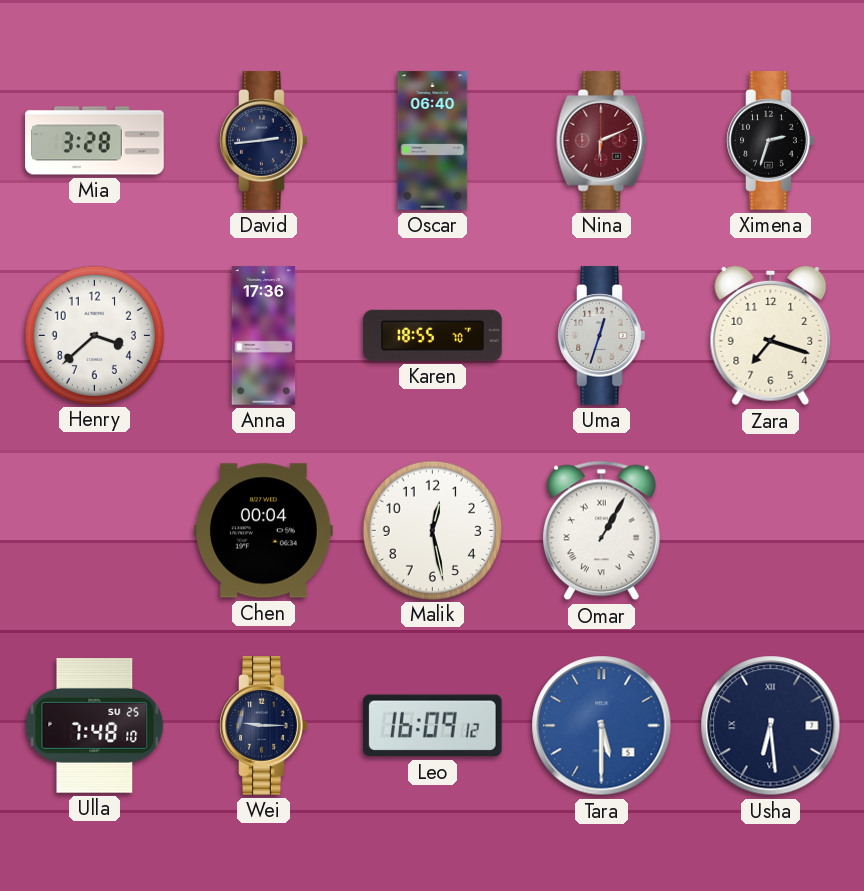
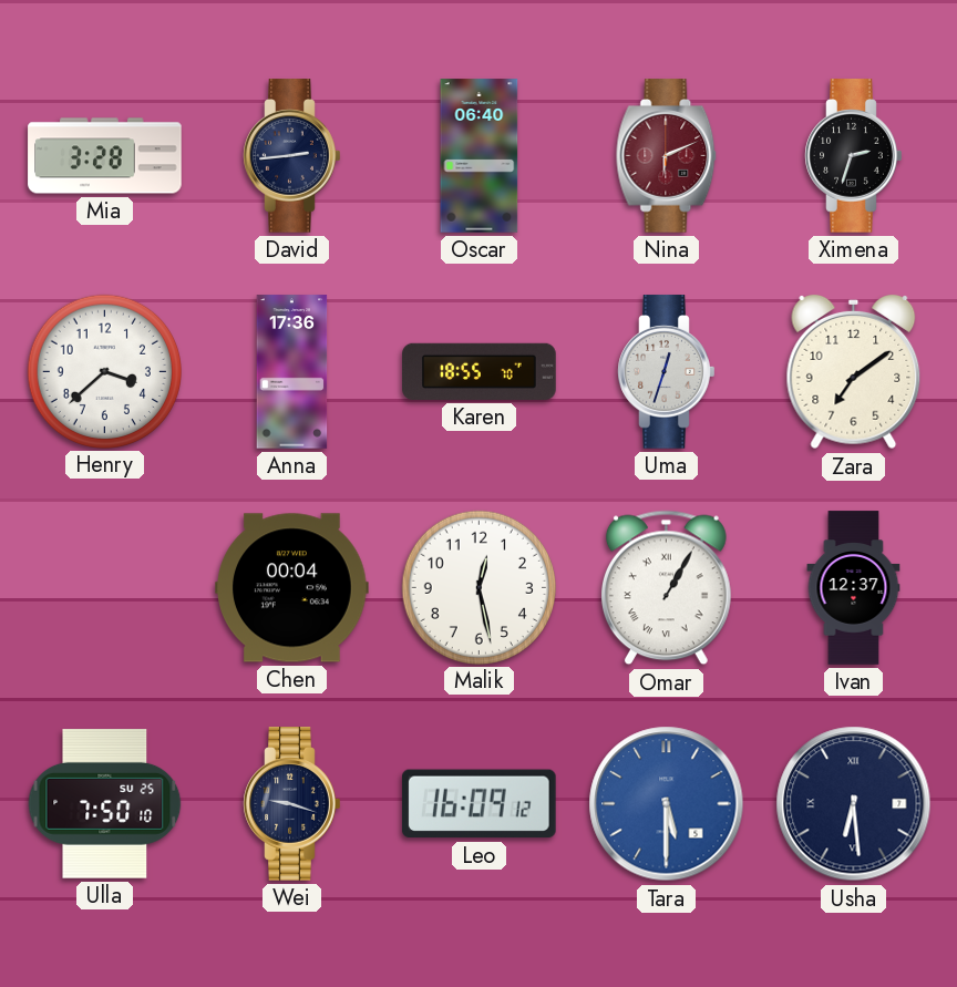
Zara: 7:18 -> 7:09 (854, 372)
Ivan: none -> 12:37 (854, 588)
Ulla: 7:48 -> 7:50 (105, 804)
Wei: 9:15 -> 9:18 (292, 804)
